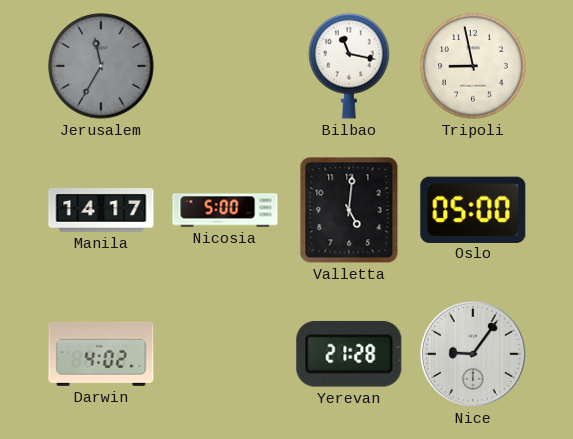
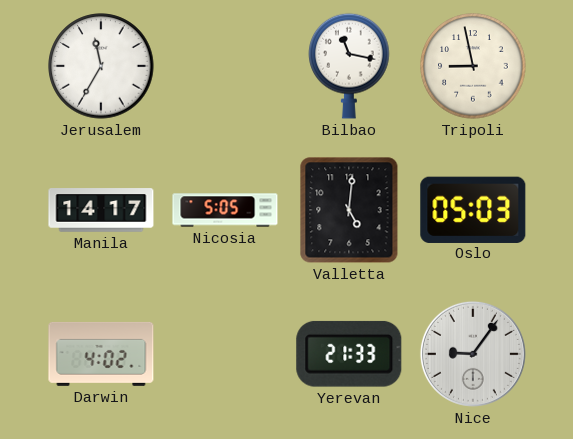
Jerusalem dial: grey -> white (101, 66)
Nicosia: 5:00 -> 5:05 (225, 210)
Oslo: 05:00 -> 05:03 (473, 209)
Yerevan: 21:28 -> 21:33 (349, 354)
